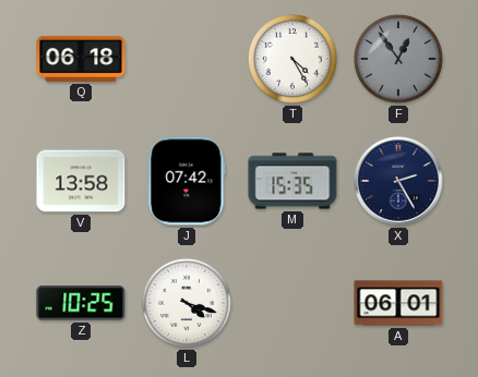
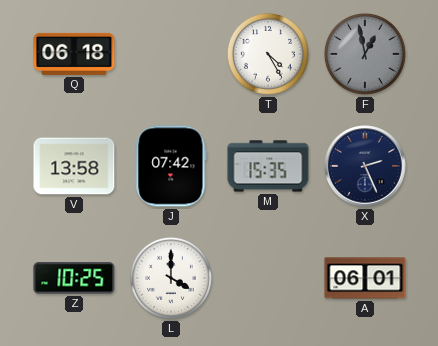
F: 12:54 -> 12:58 (365, 54)
X: 2:25 -> 2:26 (365, 166)
L: 4:18 -> 4:00 (171, 278)
